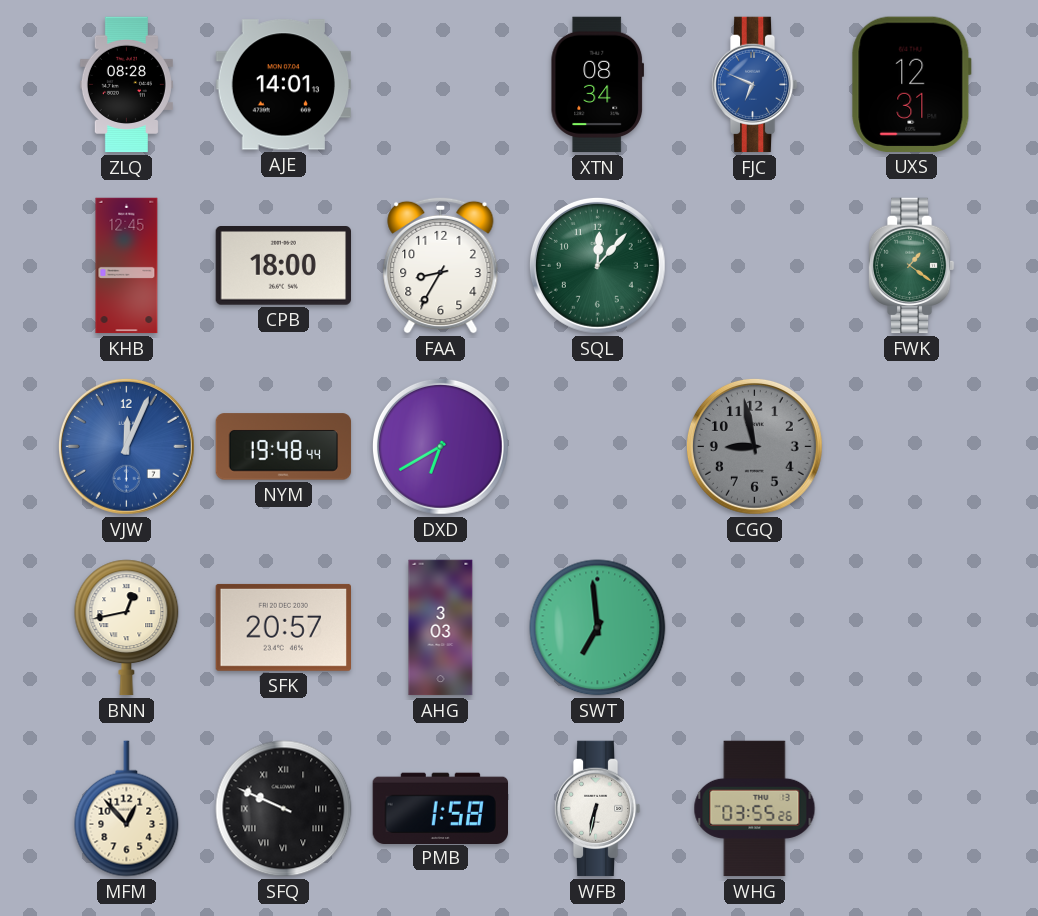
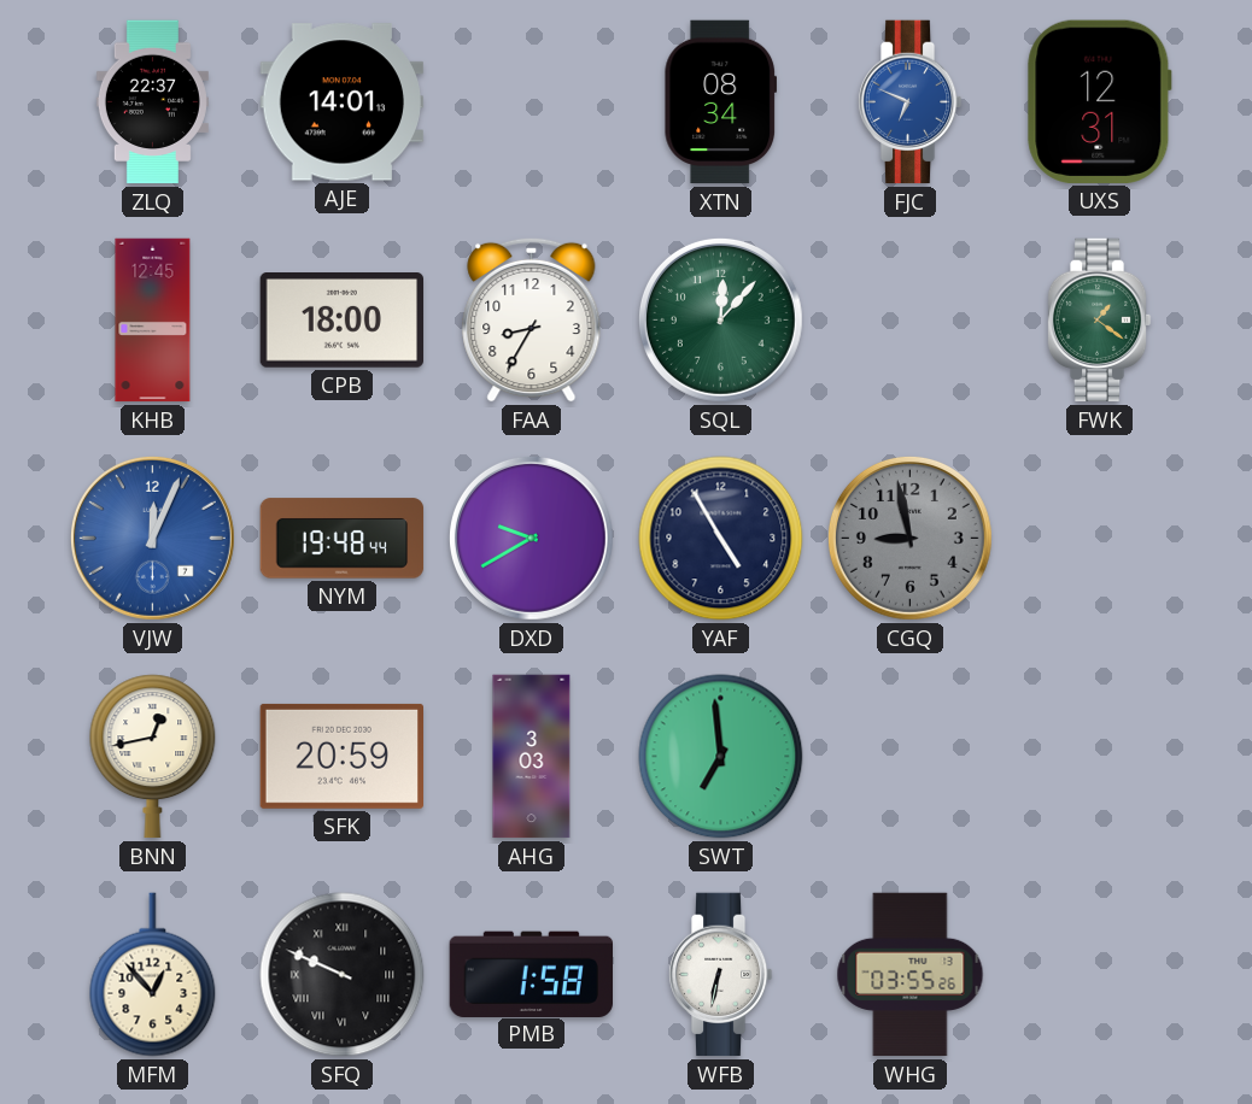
ZLQ: 08:28 -> 22:37 (152, 102)
DXD: 6:40 -> 9:40 (531, 538)
YAF: none -> 4:55 (721, 539)
SFK: 20:57 -> 20:59 (341, 756)
